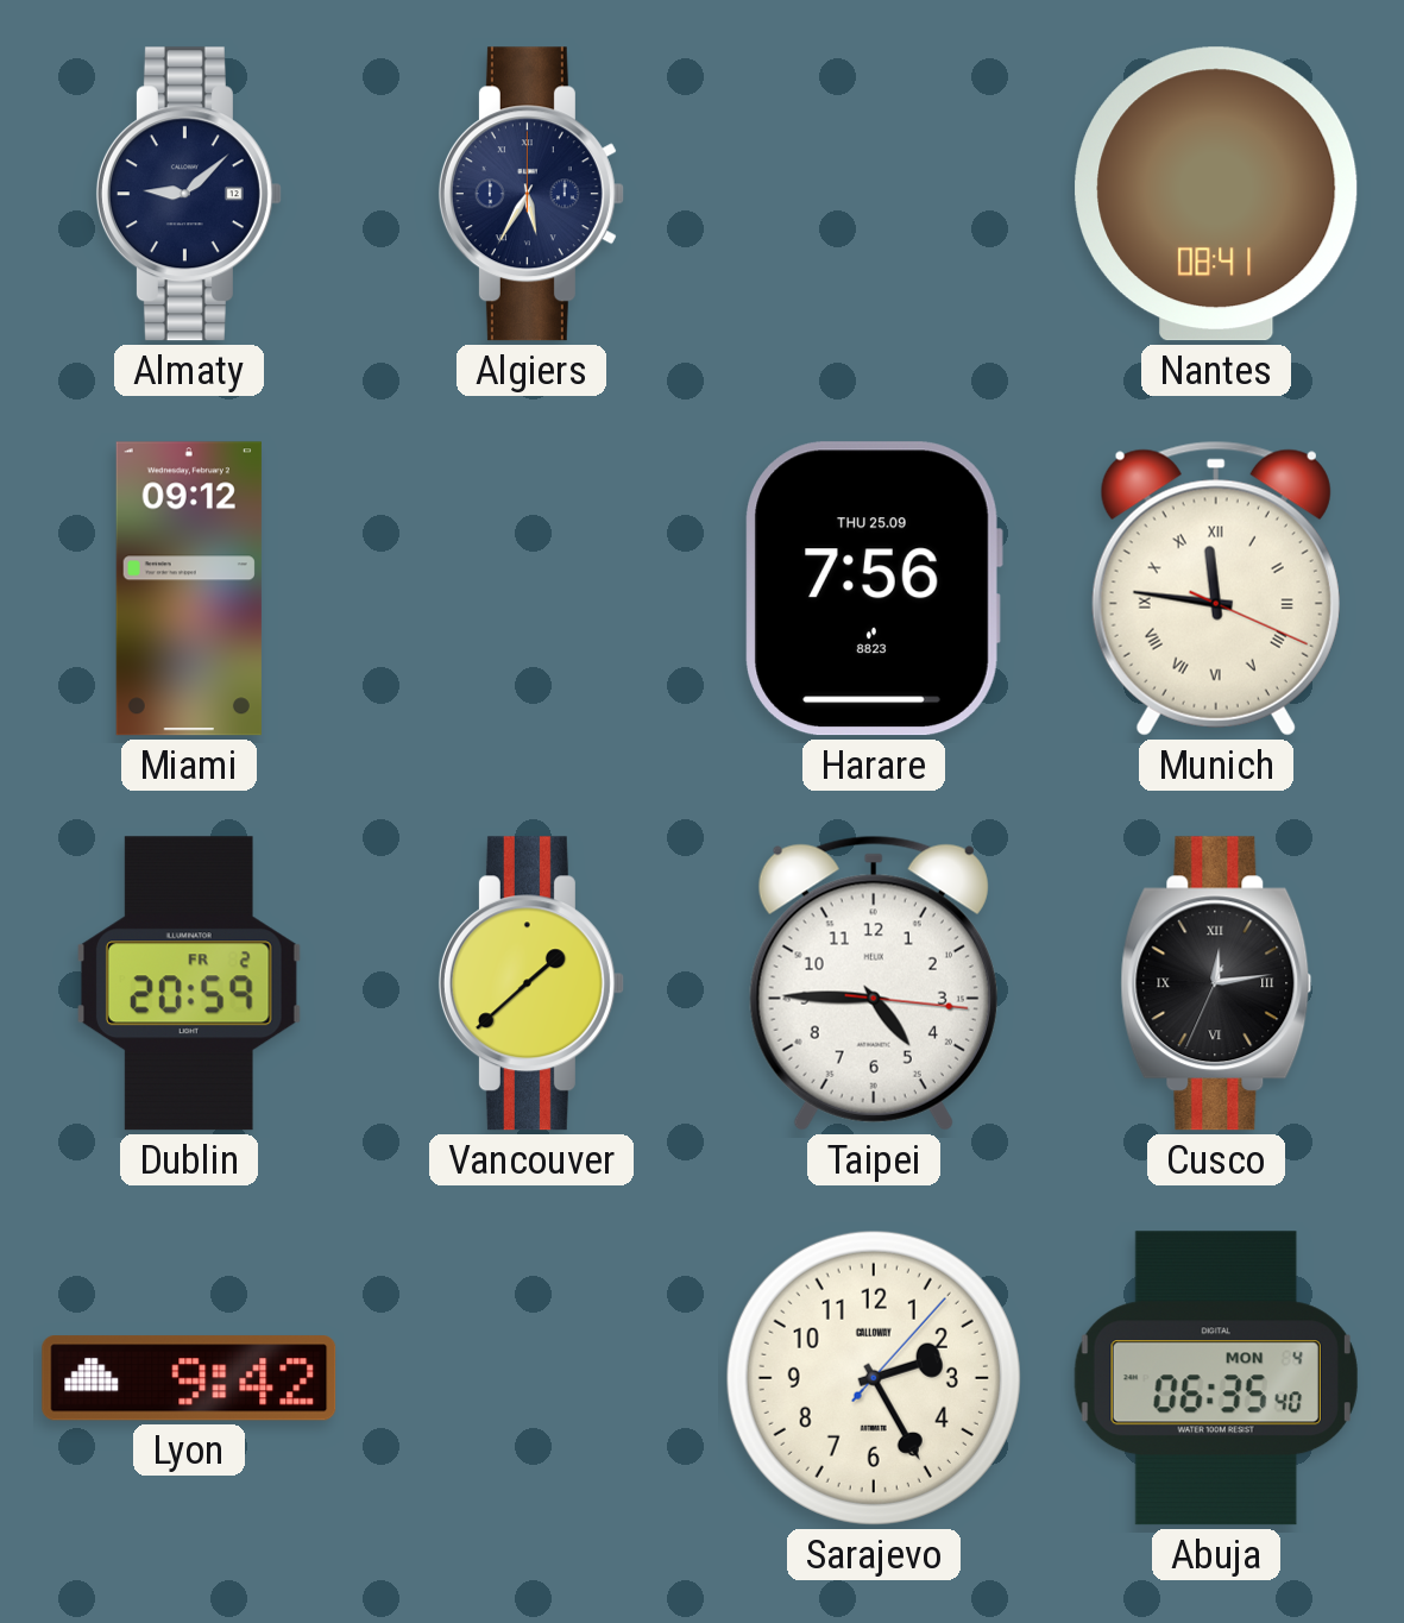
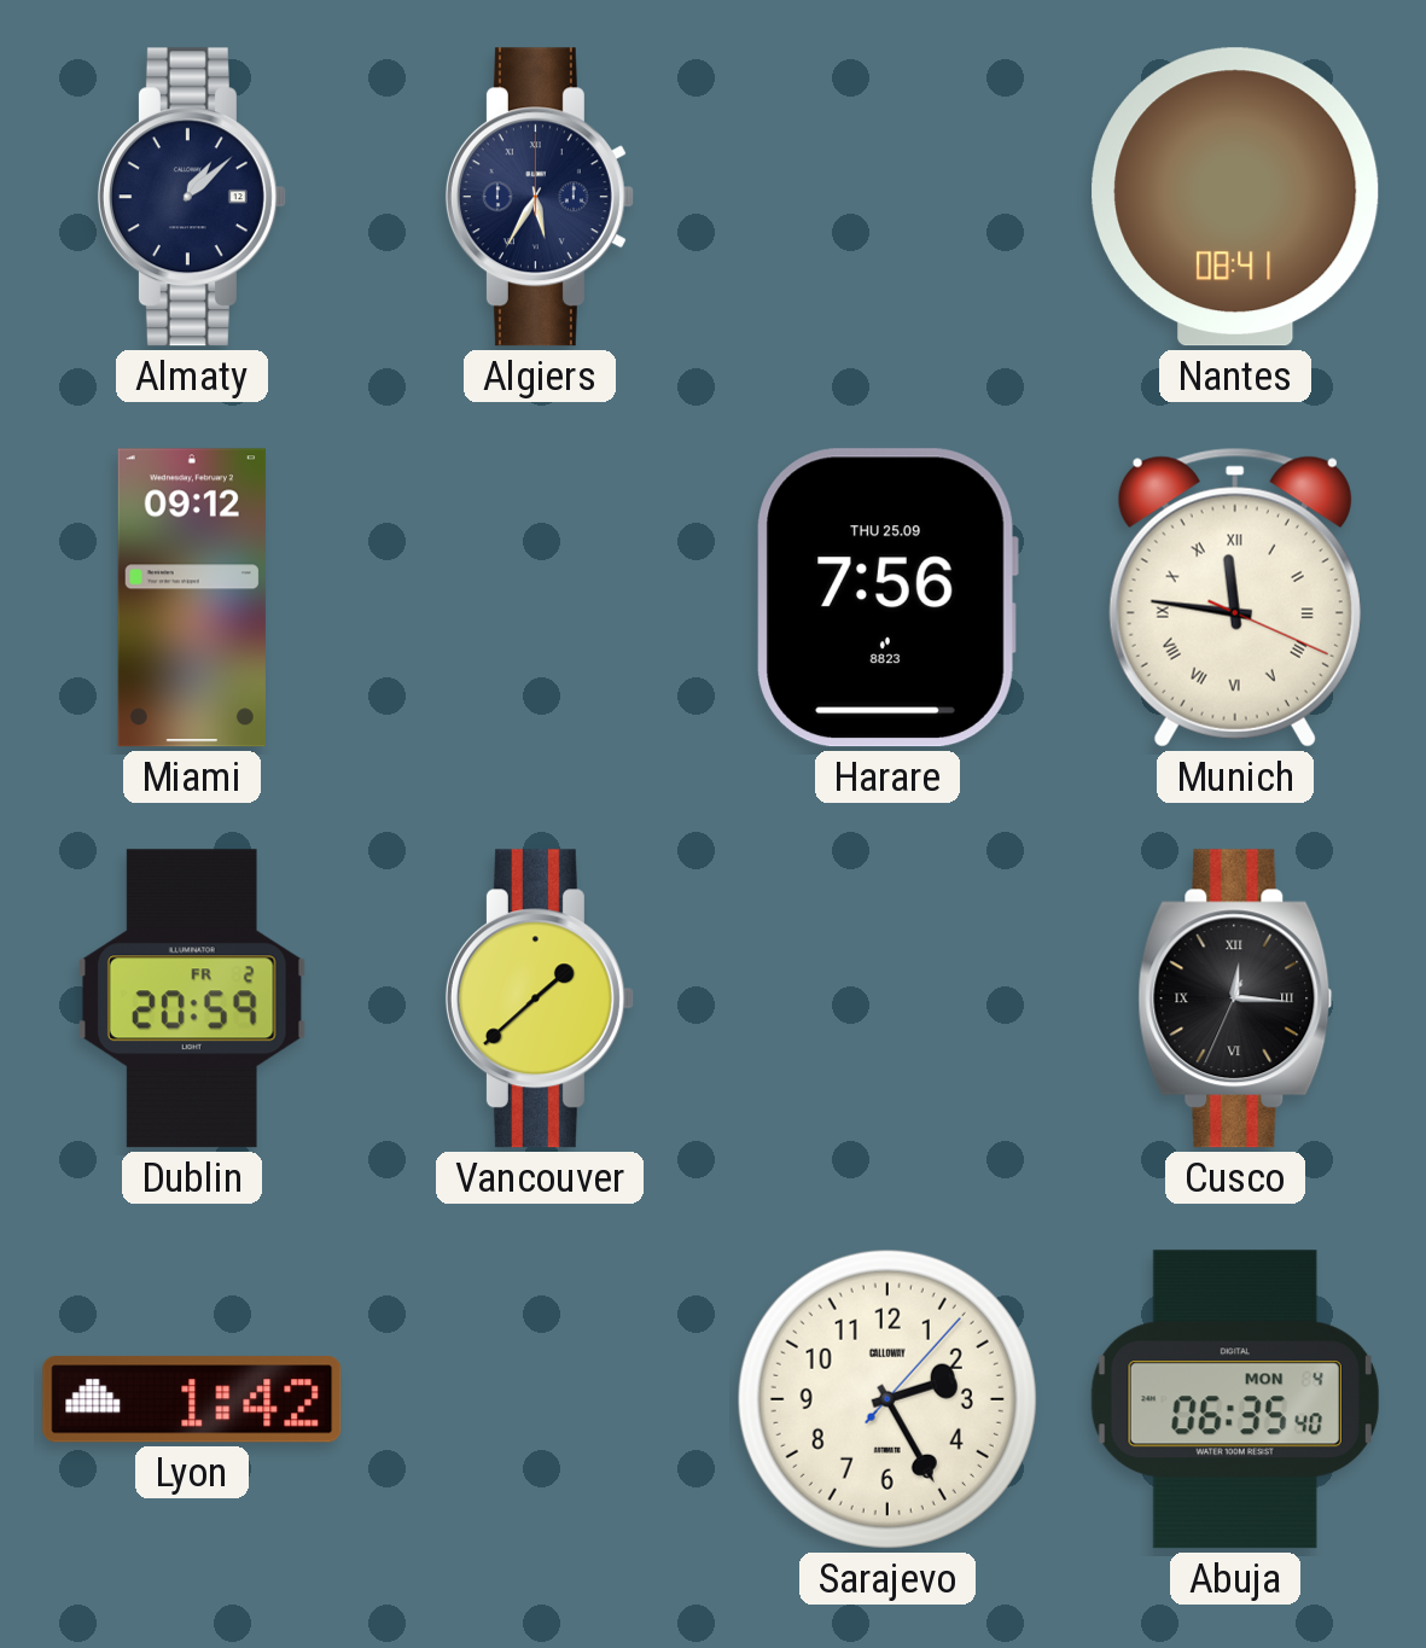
Almaty: 9:08 -> 1:08 (192, 197)
Taipei: 4:45 -> none (874, 983)
Cusco: 12:13 -> 12:15 (1235, 998)
Lyon: 9:42 -> 1:42 (192, 1399)
